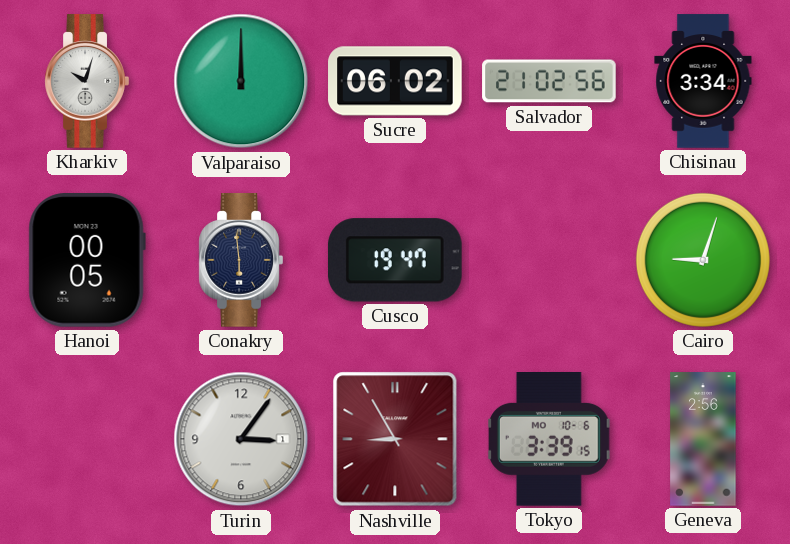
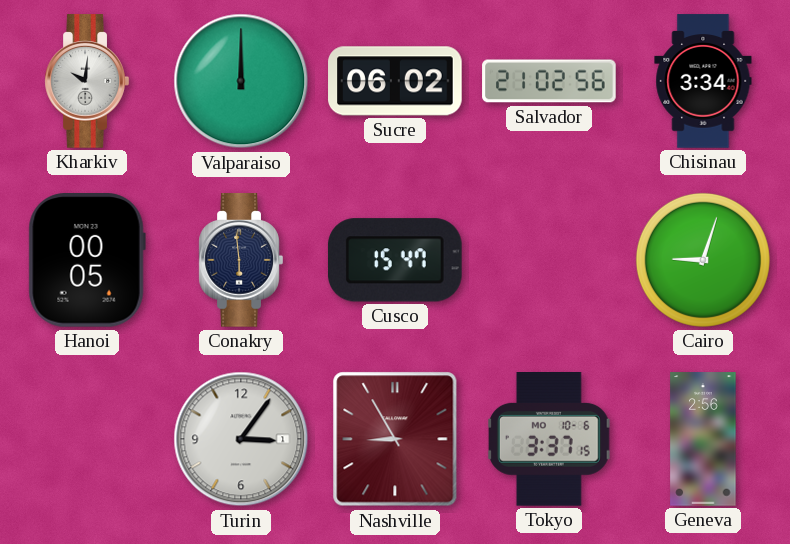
Kharkiv: 10:03 -> 10:01 (87, 81)
Cusco: 19:47 -> 15:47 (395, 260)
Tokyo: 3:39 -> 3:37 (550, 440)
